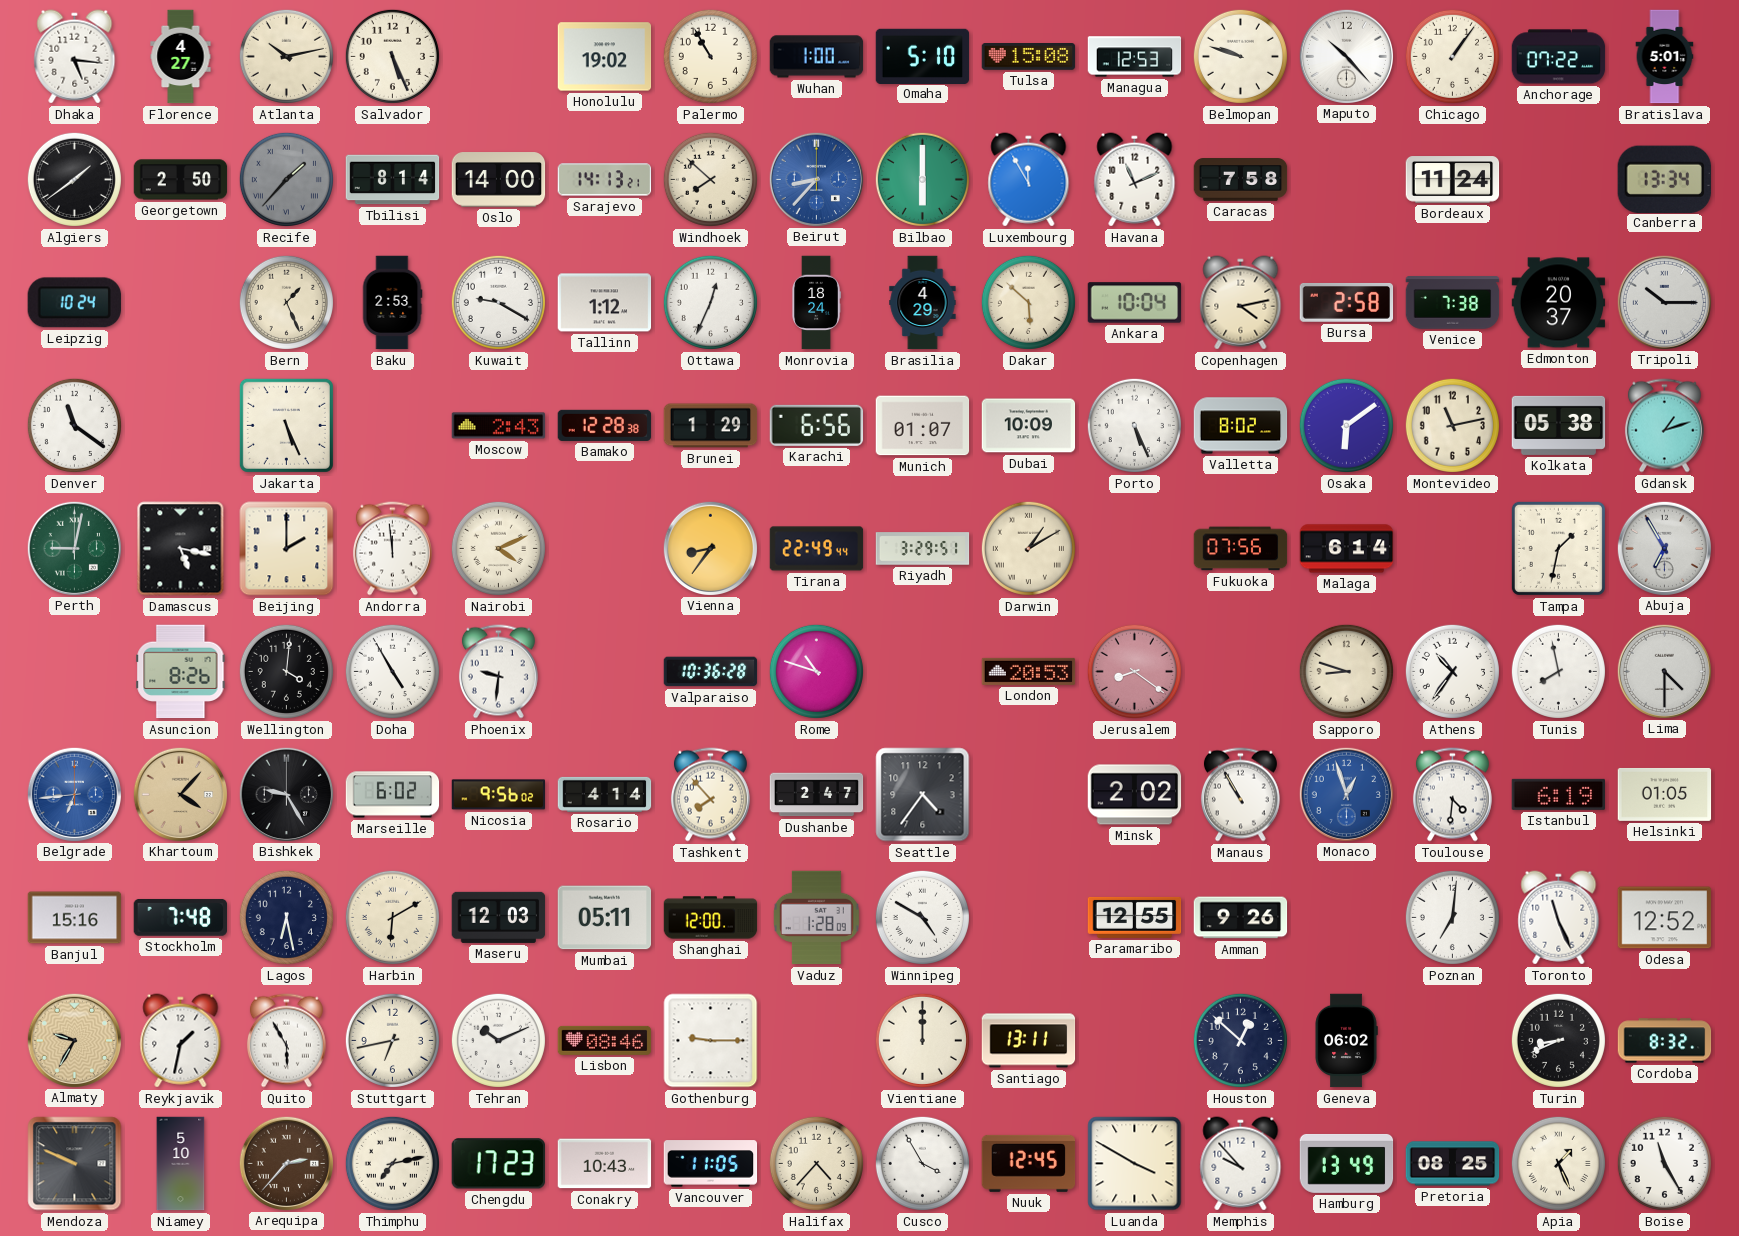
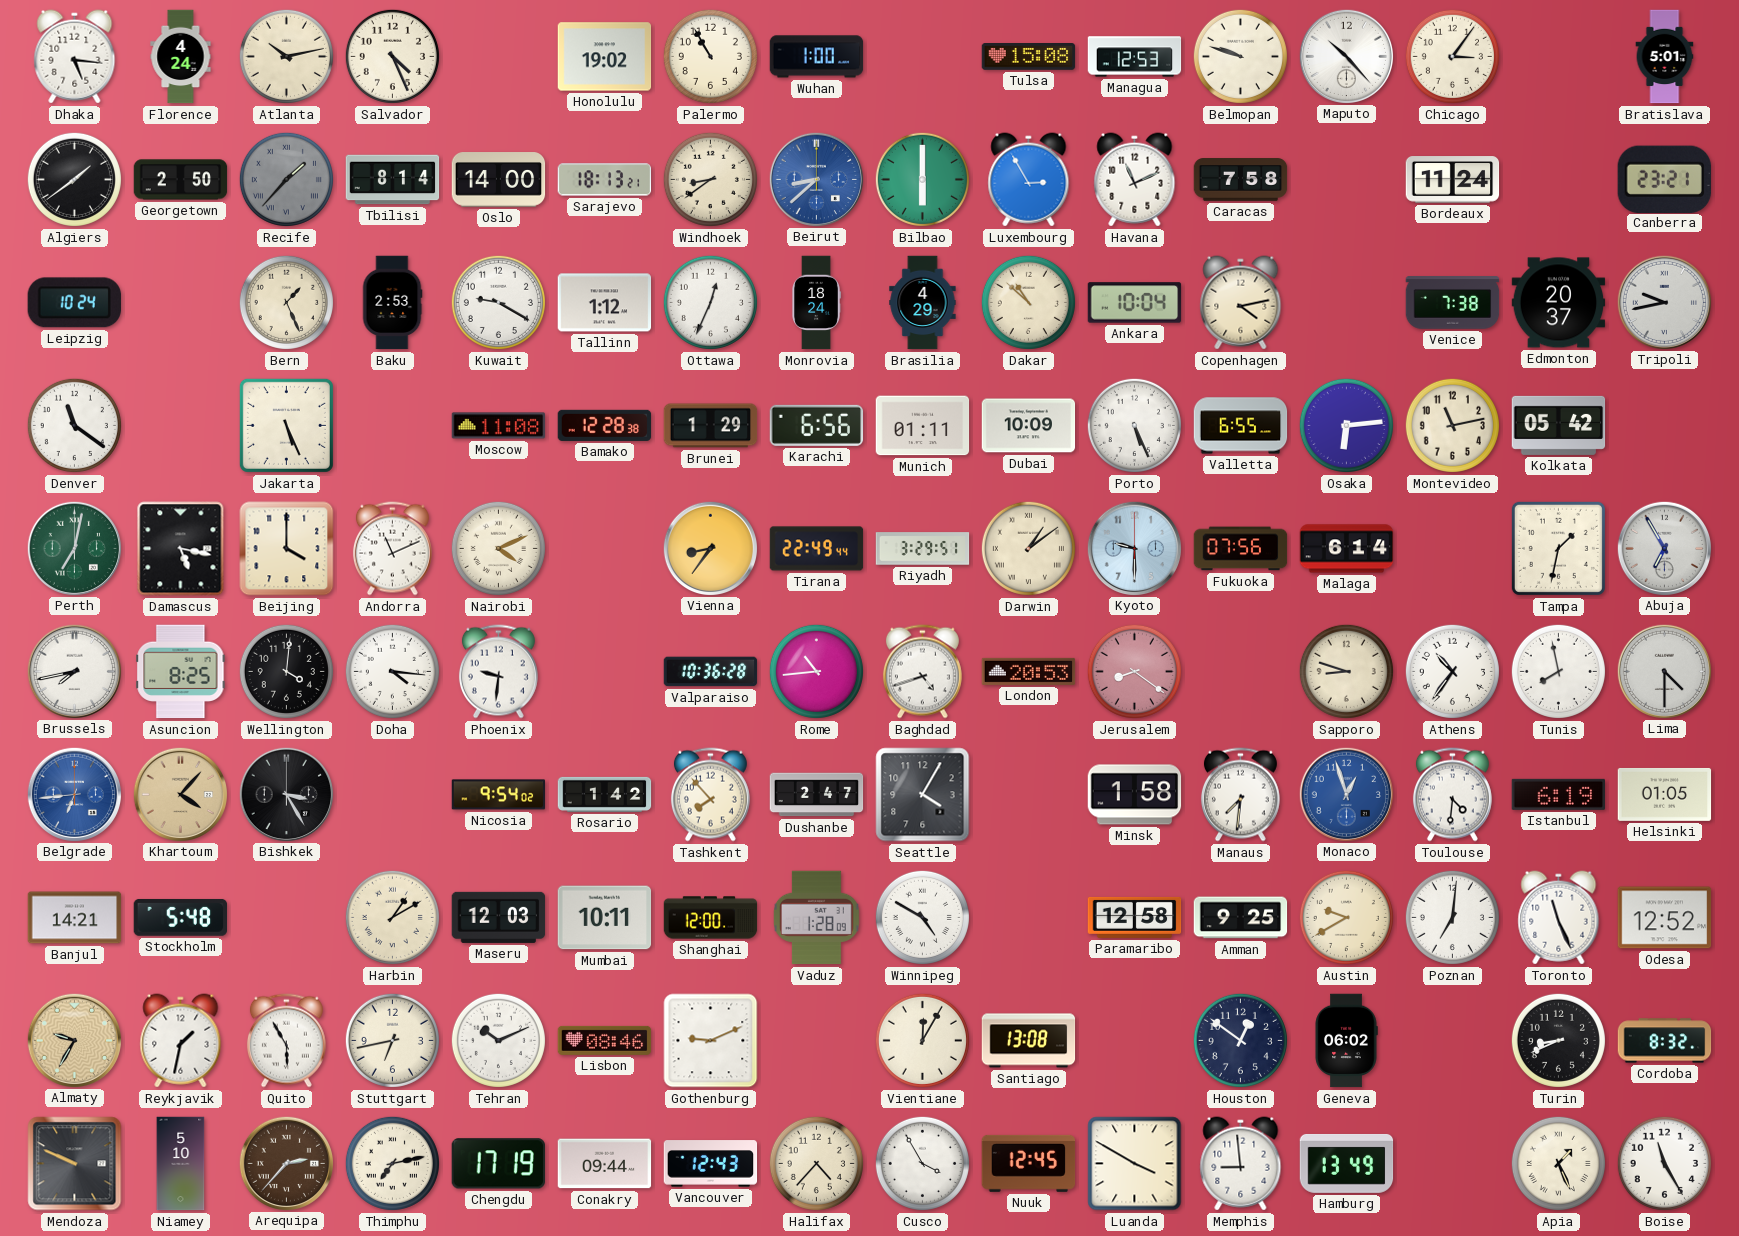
Florence: 4:27 -> 4:24 (181, 57)
Salvador: 5:26 -> 4:26 (392, 56)
Omaha: 5:10 -> none (923, 56)
Chicago: 1:06 -> 3:06 (1452, 56)
Anchorage: 07:22 -> none (1559, 57)
Sarajevo: 14:13 -> 18:13 (605, 180)
Windhoek: 7:52 -> 8:39 (710, 179)
Beirut: 8:37 -> 8:38 (816, 179)
Luxembourg: 11:55 -> 2:55 (1029, 180)
Canberra: 13:34 -> 23:21 (1664, 179)
Dakar: 5:52 -> 10:52 (1028, 302)
Bursa: 2:58 -> none (1347, 302)
Tripoli: 10:15 -> 9:43 (1664, 302)
Moscow: 2:43 -> 11:08 (499, 426)
Munich: 01:07 -> 01:11 (923, 426)
Valletta: 8:02 -> 6:55 (1241, 426)
Osaka: 6:09 -> 6:14 (1346, 425)
Kolkata: 05:38 -> 05:42 (1559, 425)
Gdansk: 1:12 -> none (1664, 426)
Perth: 9:02 -> 7:02 (74, 548)
Beijing: 2:00 -> 4:00 (287, 549)
Andorra: 11:59 -> 11:11 (392, 549)
Darwin: 1:10 -> 1:09 (1028, 548)
Kyoto: none -> 9:30 (1134, 548)
Brussels: none -> 7:43 (74, 671)
Asuncion: 8:26 -> 8:25 (181, 672)
Doha: 4:55 -> 4:16 (392, 671)
Rome: 10:48 -> 10:44 (816, 671)
Baghdad: none -> 4:42 (922, 672)
Bishkek: 9:25 -> 3:25 (286, 794)
Marseille: 6:02 -> none (393, 795)
Nicosia: 9:56 -> 9:54 (499, 795)
Rosario: 4:14 -> 1:42 (605, 794)
Seattle: 4:36 -> 4:05 (923, 795)
Minsk: 2:02 -> 1:58 (1135, 795)
Manaus: 10:55 -> 7:31 (1240, 795)
Banjul: 15:16 -> 14:21 (75, 918)
Stockholm: 7:48 -> 5:48 (181, 918)
Lagos: 6:28 -> none (286, 917)
Harbin: 6:10 -> 1:10 (392, 917)
Mumbai: 05:11 -> 10:11 (605, 918)
Paramaribo: 12:55 -> 12:58 (1135, 917)
Amman: 9:26 -> 9:25 (1241, 918)
Austin: none -> 9:40 (1346, 917)
Gothenburg: 9:15 -> 9:11 (711, 1041)
Vientiane: 12:00 -> 12:05 (922, 1040)
Santiago: 13:11 -> 13:08 (1029, 1041)
Houston: 12:52 -> 12:51 (1240, 1040)
Chengdu: 17:23 -> 17:19 (498, 1164)
Conakry: 10:43 -> 09:44 (605, 1164)
Vancouver: 11:05 -> 12:43 (711, 1164)
Memphis: 9:53 -> 8:59 (1241, 1164)
Pretoria: 08:25 -> none (1453, 1164)
